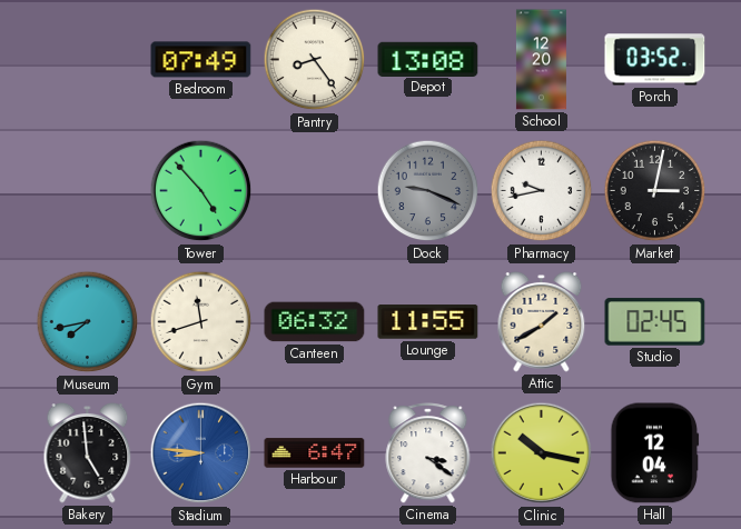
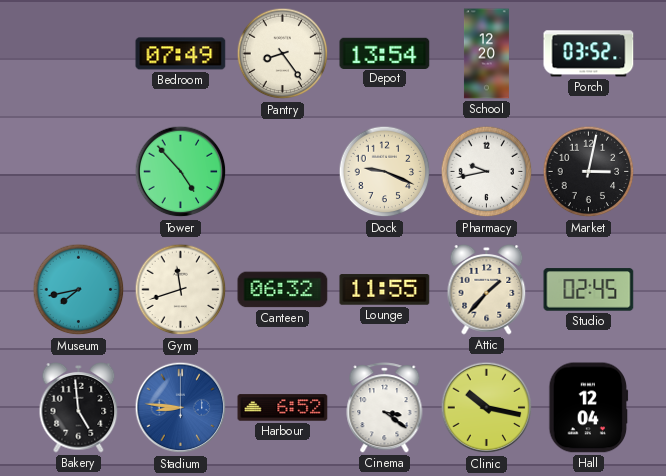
Depot: 13:08 -> 13:54 (385, 53)
Dock dial: grey -> cream (385, 172)
Attic: 1:40 -> 1:37 (487, 290)
Harbour: 6:47 -> 6:52 (283, 408)
